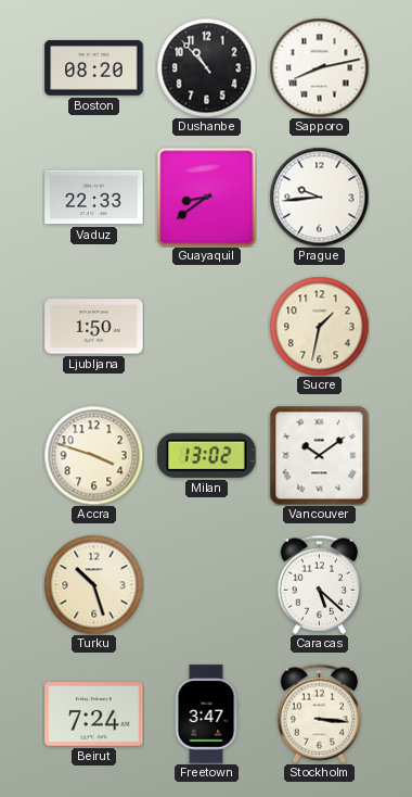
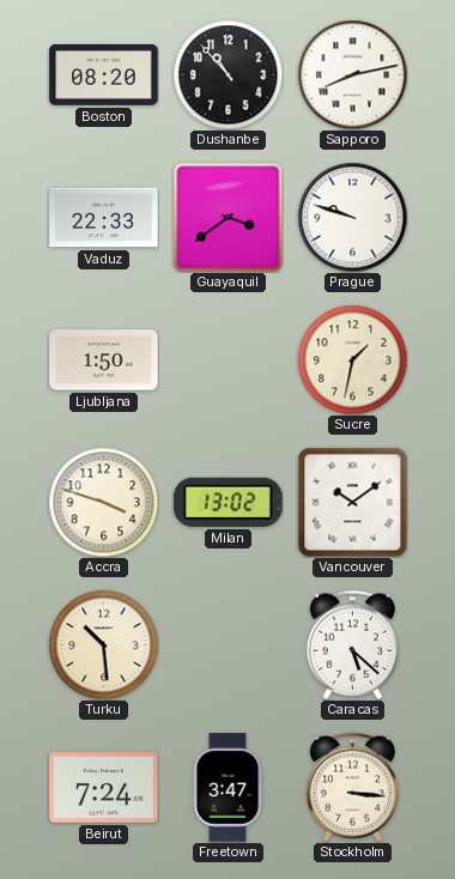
Guayaquil: 8:39 -> 3:39 (227, 217)
Prague: 9:44 -> 9:48 (352, 217)
Turku: 10:27 -> 10:29 (103, 644)
